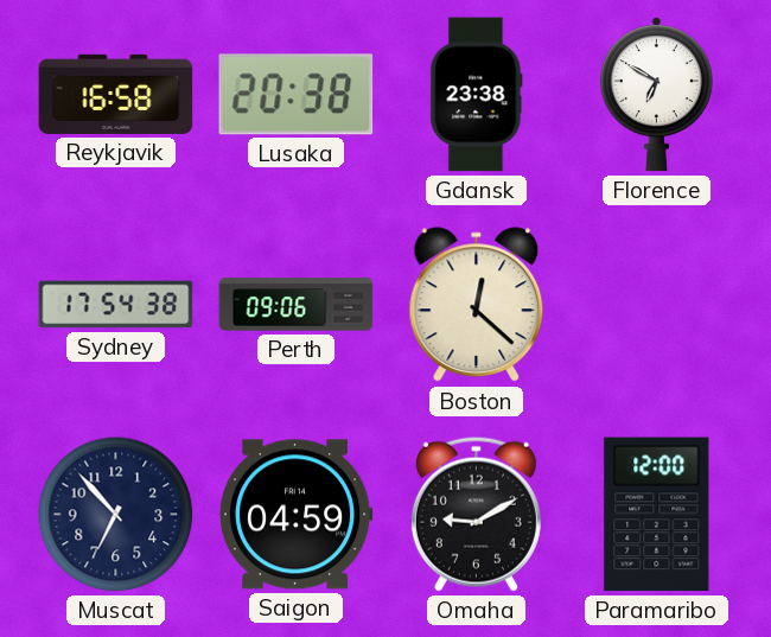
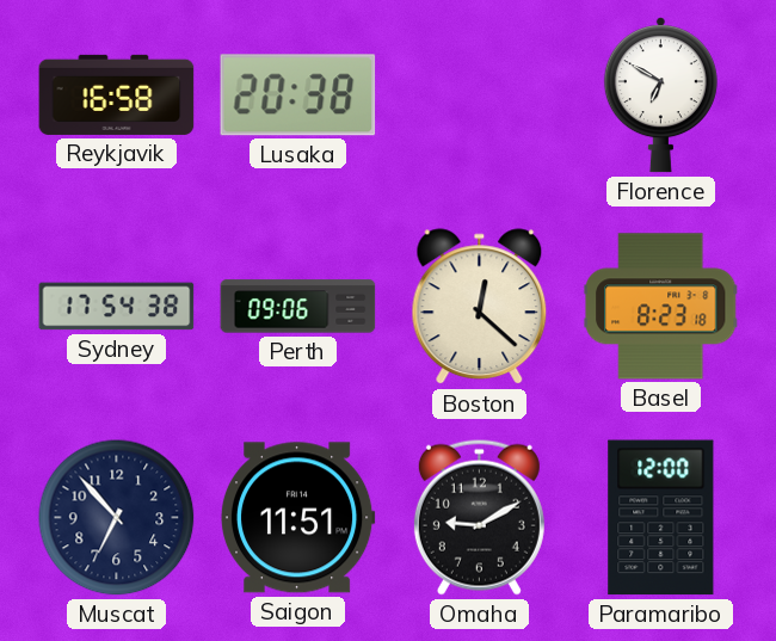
Gdansk: 23:38 -> none (477, 95)
Basel: none -> 8:23 (660, 307)
Saigon: 04:59 -> 11:51 (297, 518)
